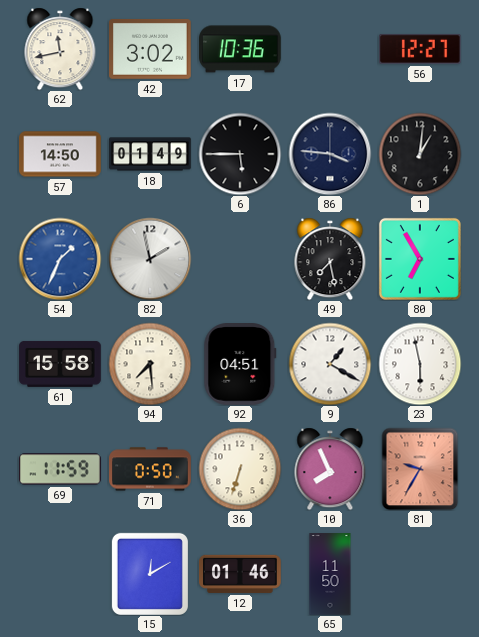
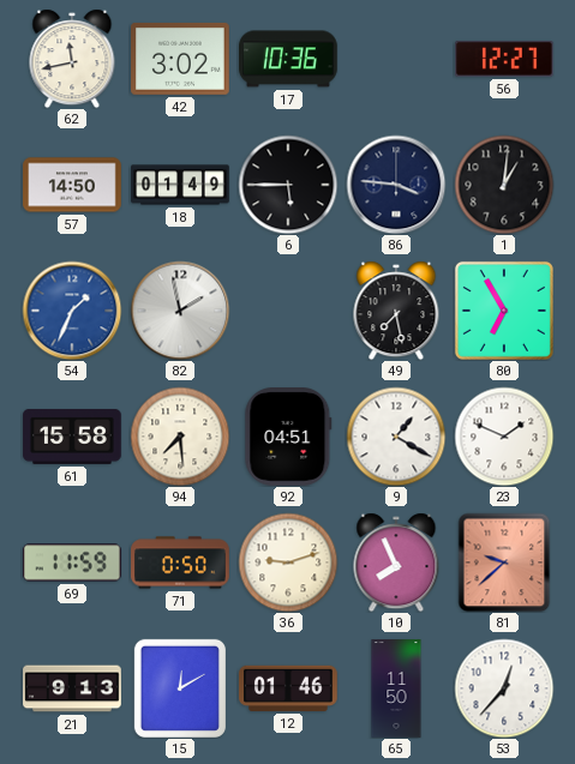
23: 5:58 -> 1:49 (504, 437)
36: 6:33 -> 9:12 (288, 563)
81: 9:35 -> 9:38 (504, 563)
21: none -> 9:13 (72, 688)
53: none -> 12:37 (504, 688)
